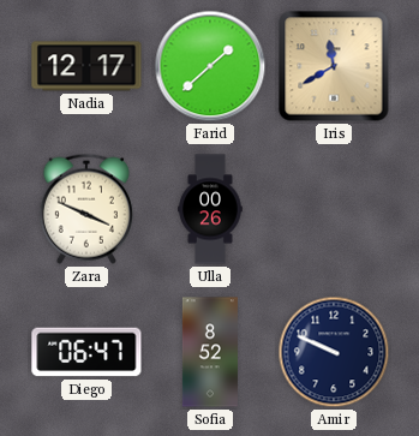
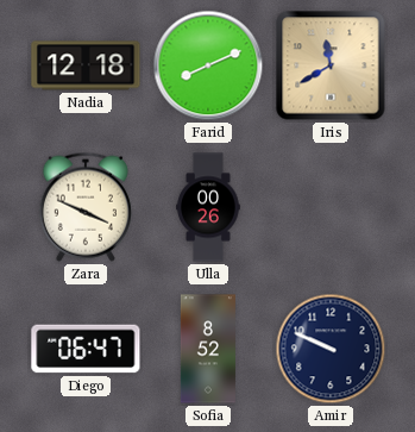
Nadia: 12:17 -> 12:18 (86, 65)
Farid: 1:38 -> 8:11 (208, 65)
